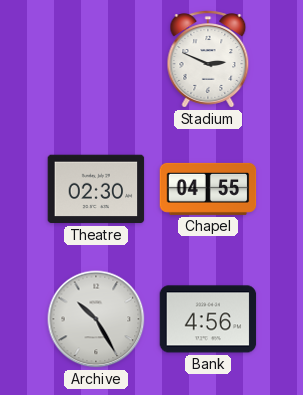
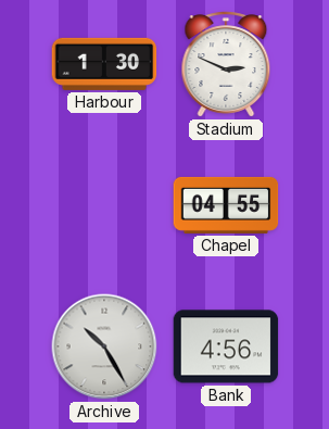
Harbour: none -> 1:30 (104, 64)
Theatre: 02:30 -> none (96, 189)
